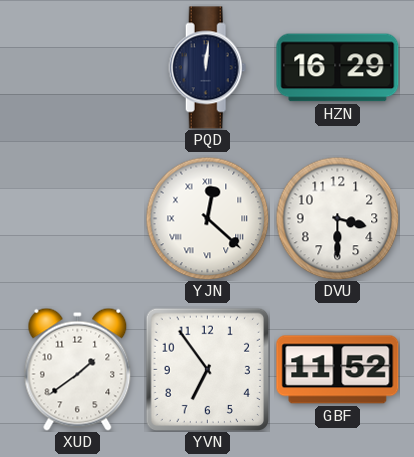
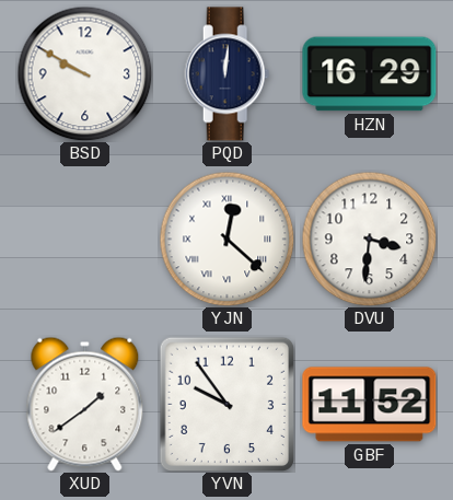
BSD: none -> 9:50 (84, 73)
DVU: 3:30 -> 3:31 (369, 239)
YVN: 6:54 -> 9:54 (226, 404)
